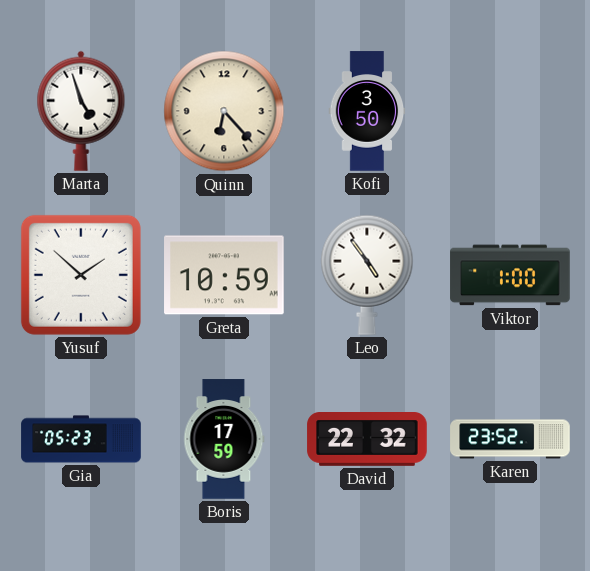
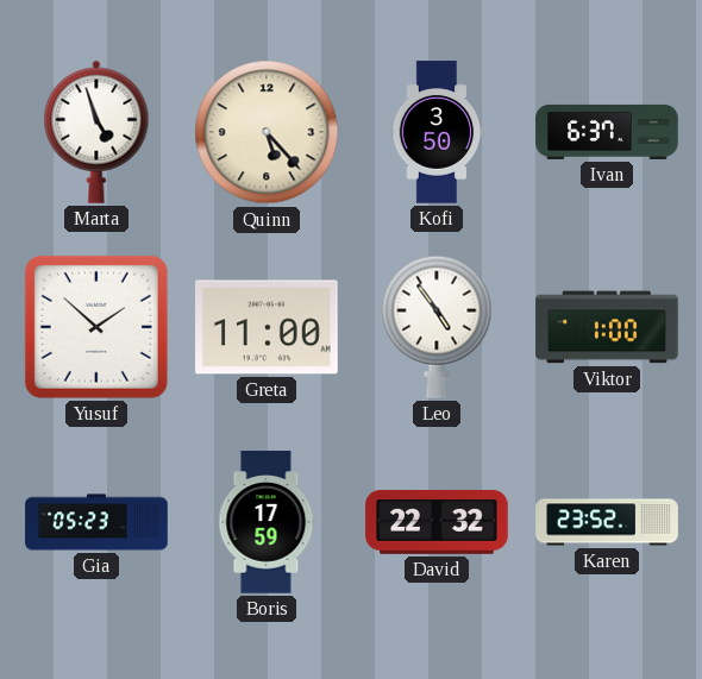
Quinn: 6:23 -> 5:23 (267, 132)
Ivan: none -> 6:37 (607, 132)
Greta: 10:59 -> 11:00 (267, 327)
